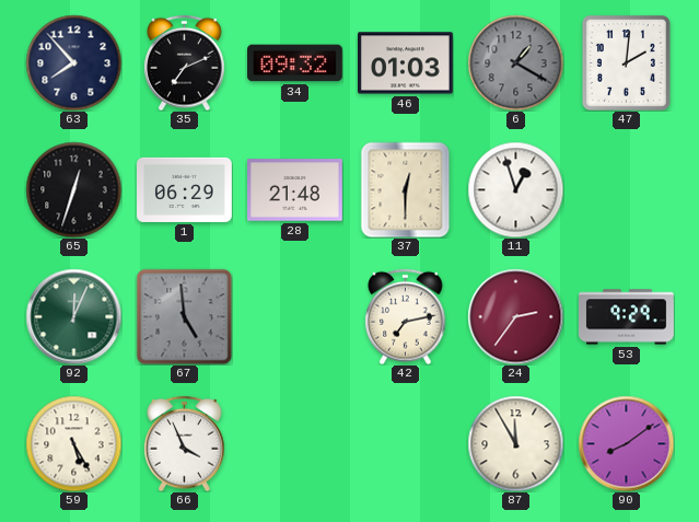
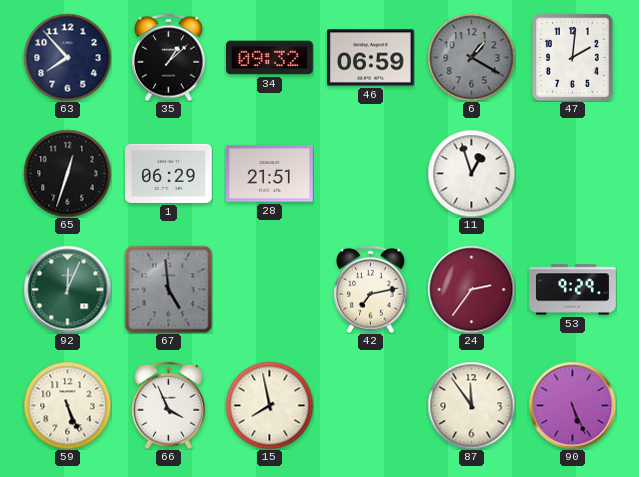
35: 7:11 -> 1:08 (169, 57)
46: 01:03 -> 06:59 (371, 58)
28: 21:48 -> 21:51 (270, 174)
37: 12:30 -> none (406, 189)
59: 5:25 -> 5:26 (67, 405)
15: none -> 7:58 (269, 405)
87: 11:55 -> 11:54 (471, 405)
90: 8:09 -> 5:26 (572, 405)
